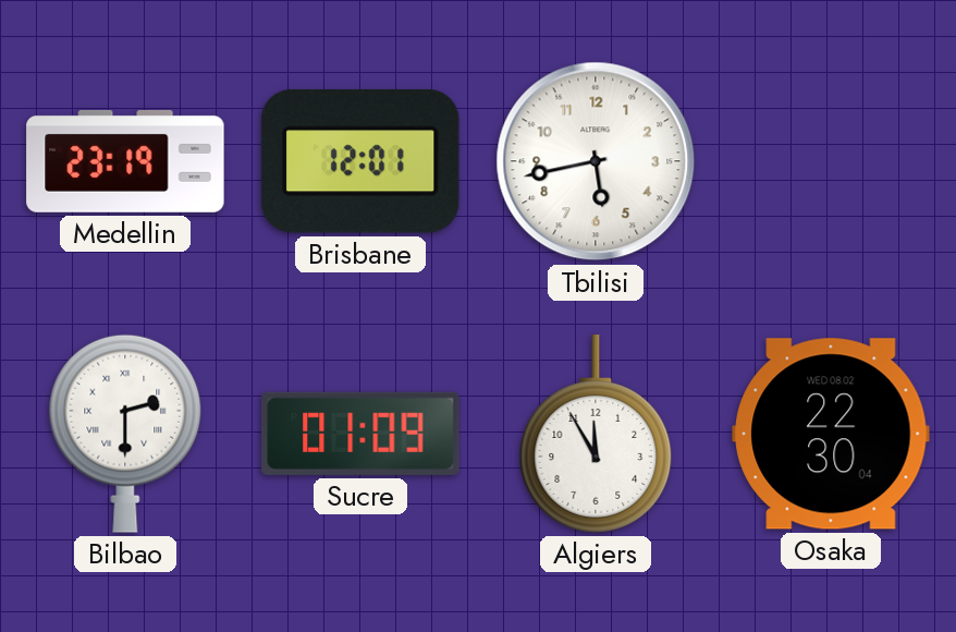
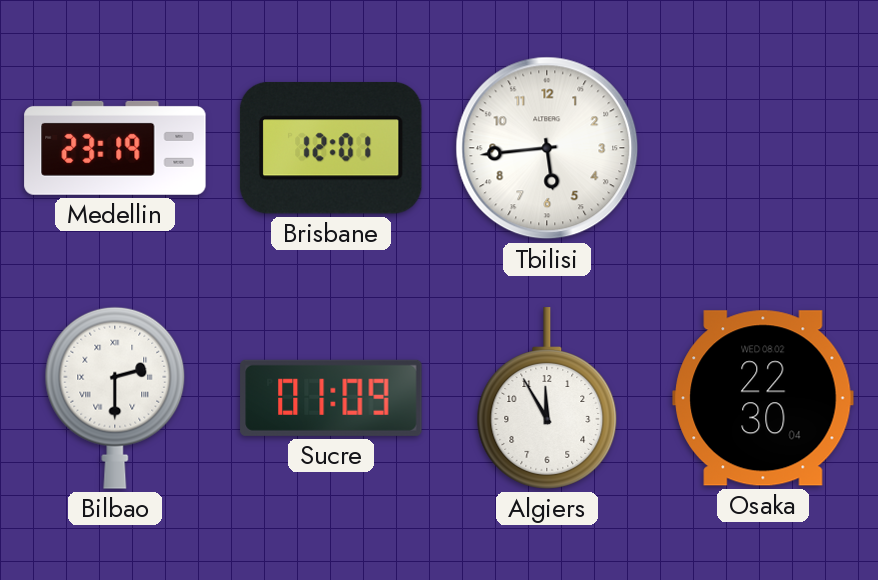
Tbilisi: 5:43 -> 5:44 (547, 148)
